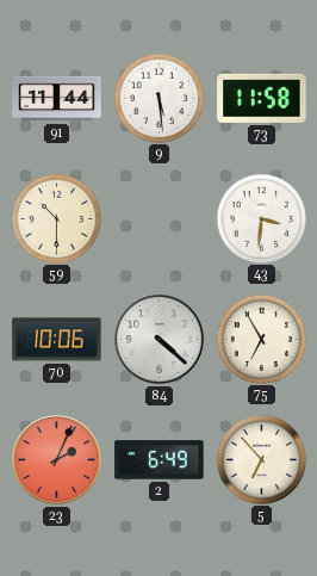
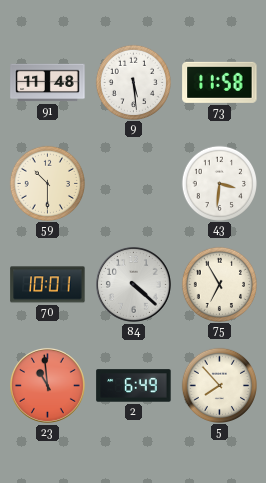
91: 11:44 -> 11:48 (48, 83)
70: 10:06 -> 10:01 (48, 285)
23: 2:04 -> 10:59 (48, 386)
5: 6:53 -> 7:53 (219, 385)
